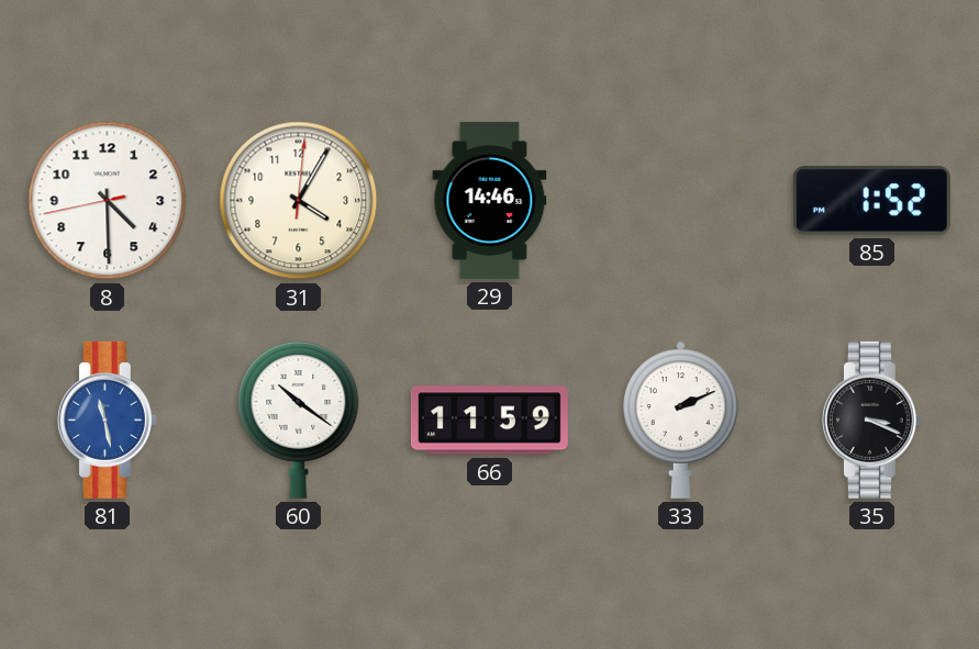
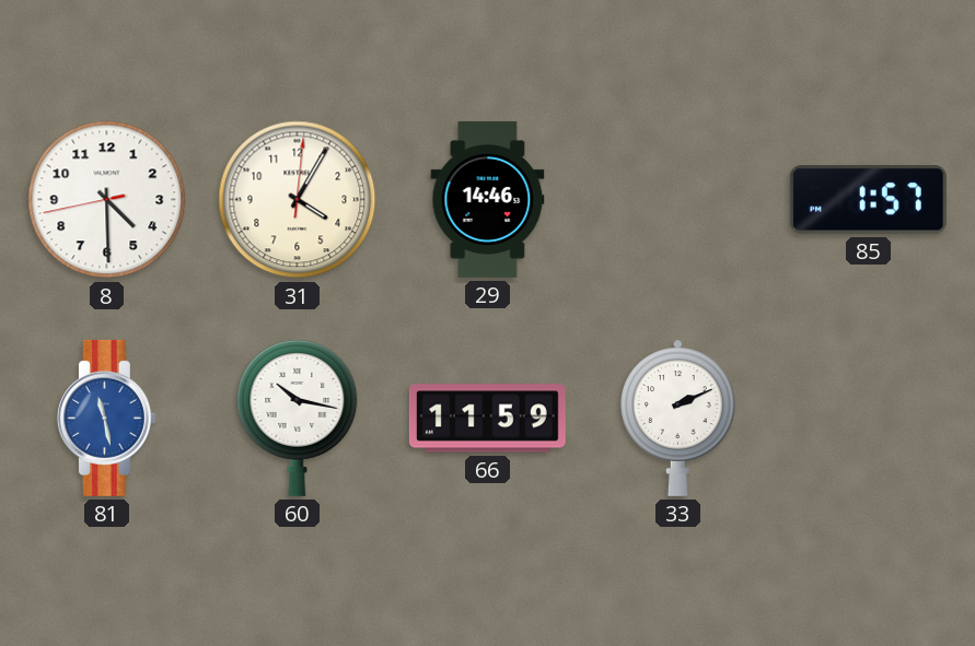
85: 1:52 -> 1:57 (868, 200)
60: 10:21 -> 10:17 (298, 419)
35: 3:19 -> none (871, 419)
